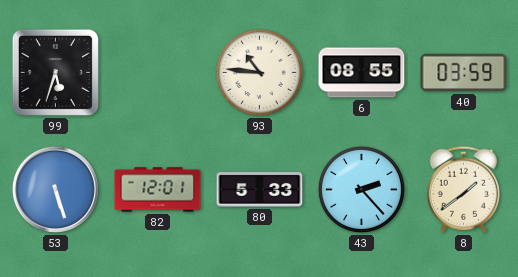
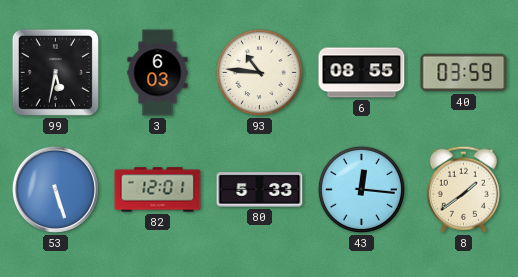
99: 5:33 -> 5:32 (55, 72)
3: none -> 6:03 (158, 73)
43: 2:23 -> 12:16 (361, 189)
